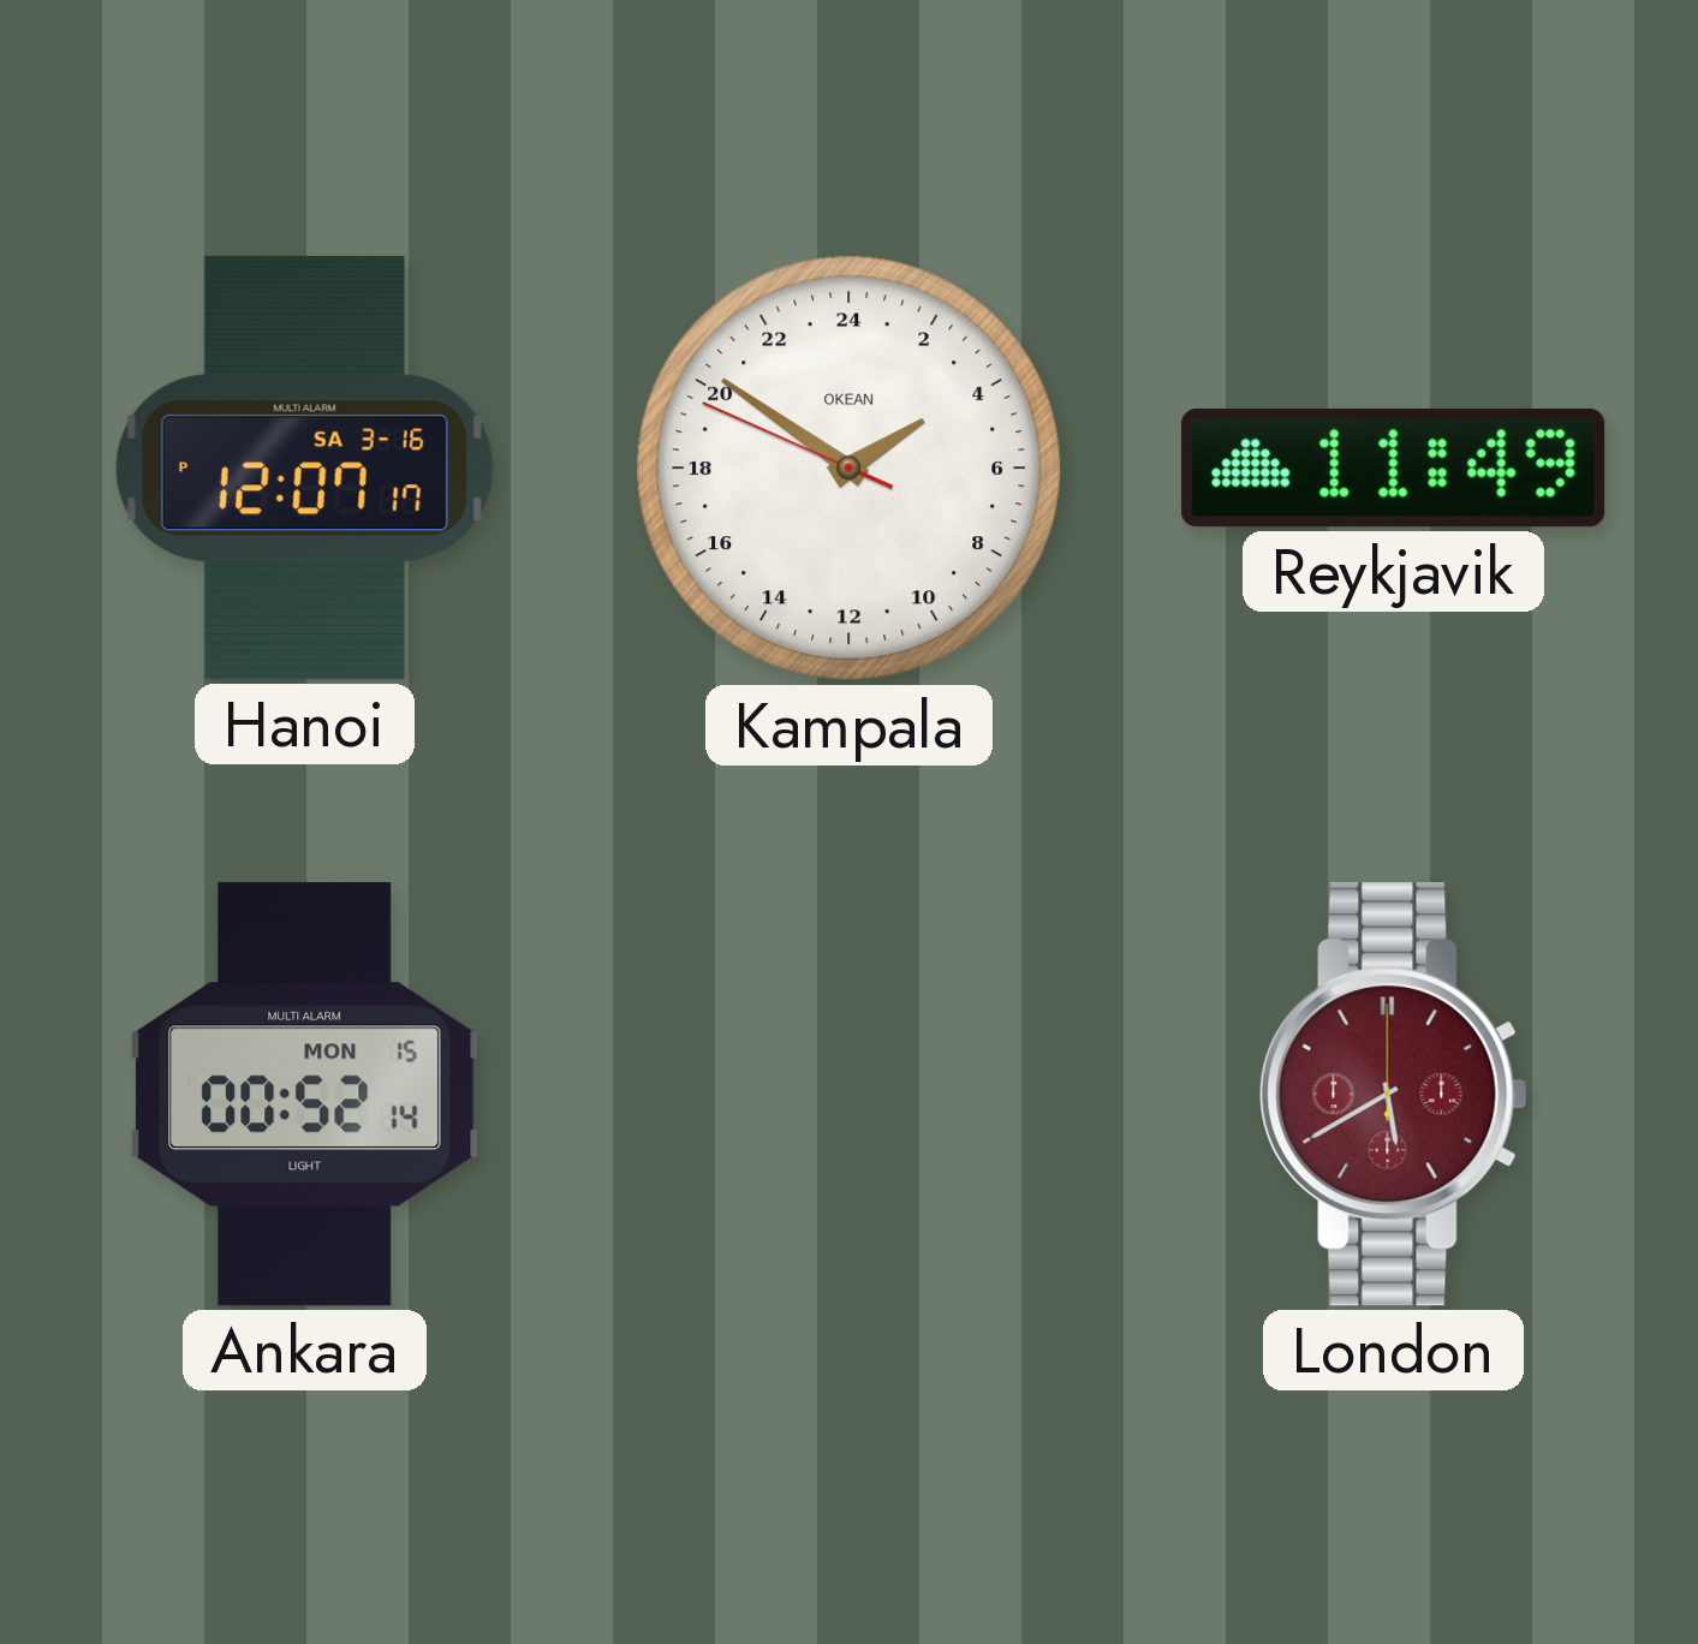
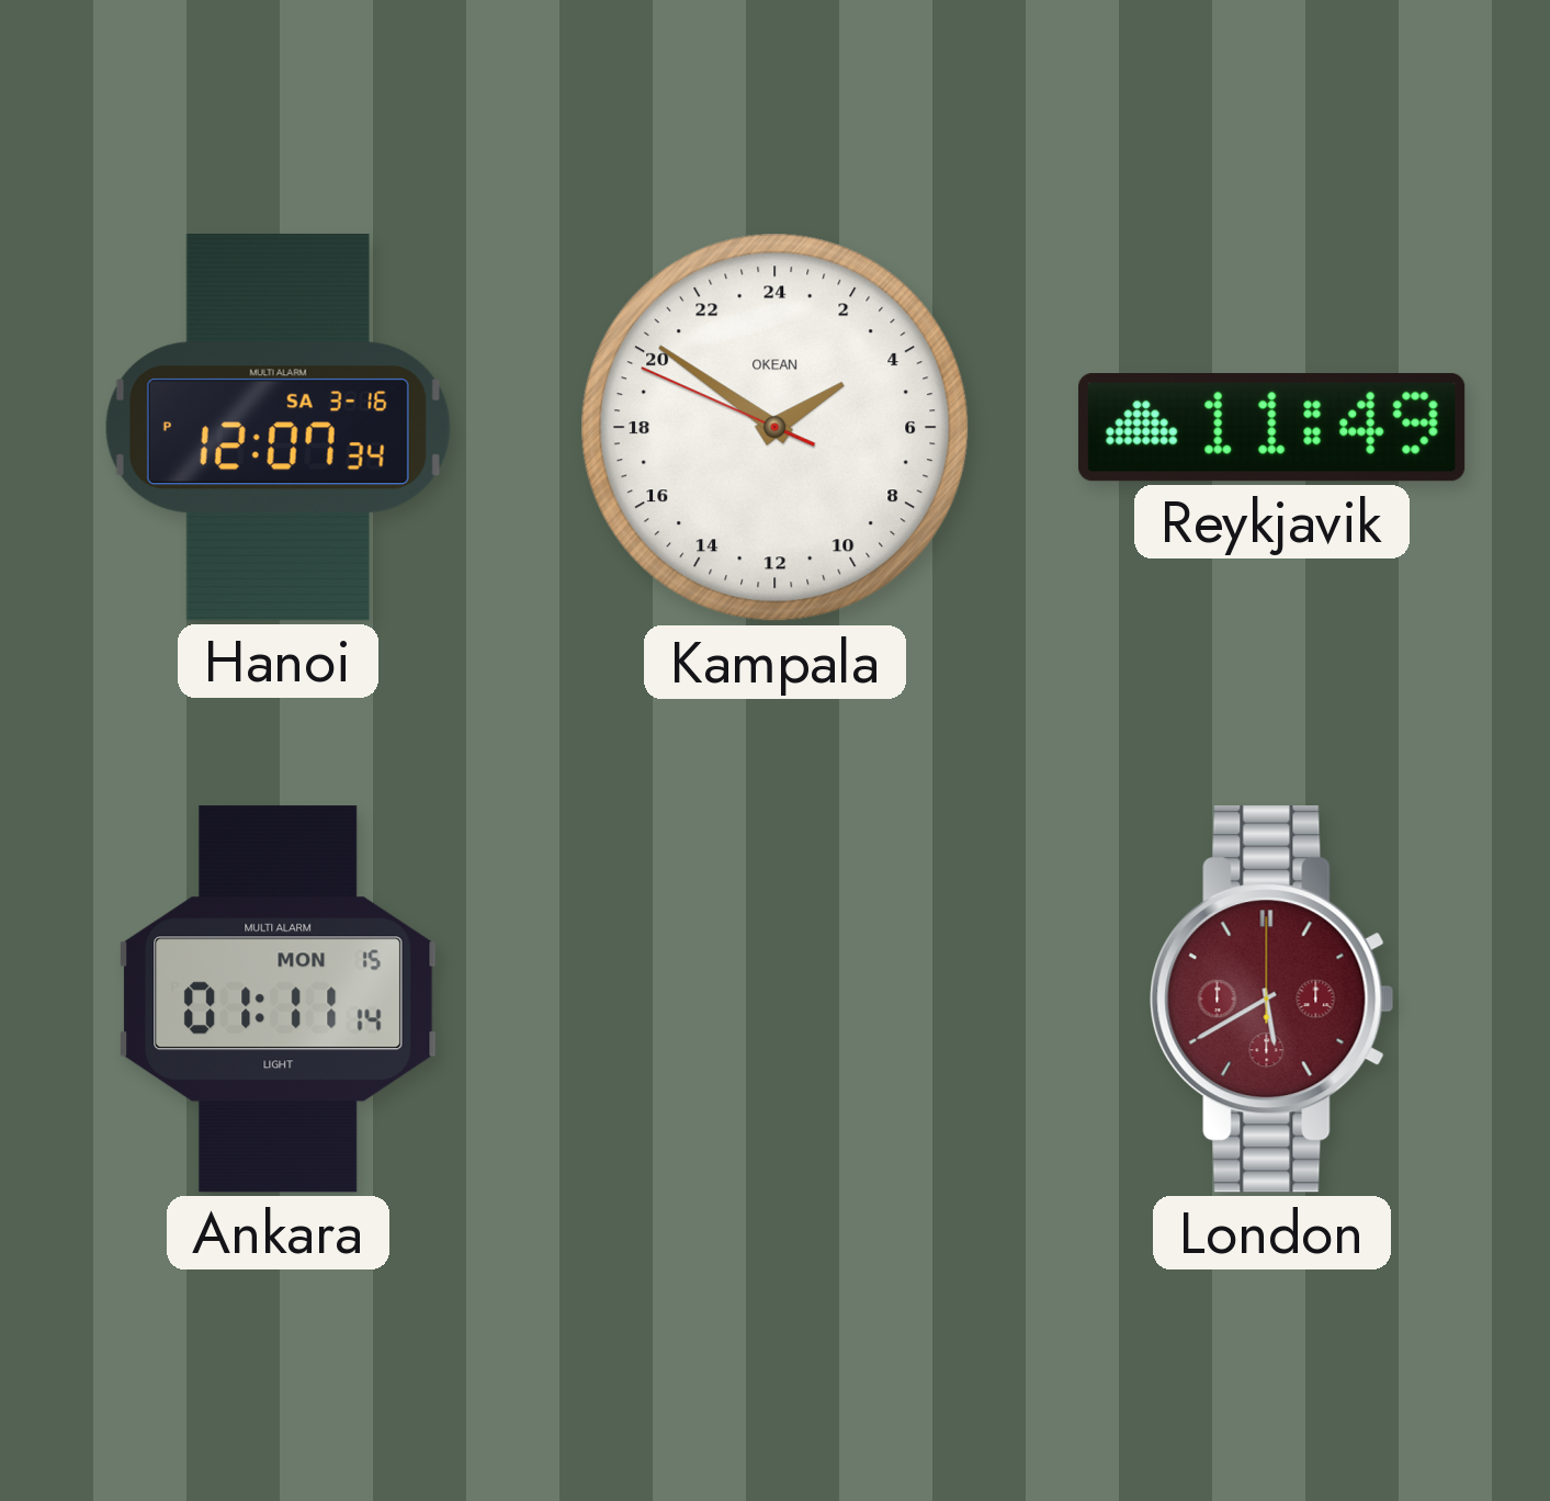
Hanoi: 12:07:17 PM -> 12:07:34 PM (278, 428)
Ankara: 00:52 -> 01:11 (278, 1000)
